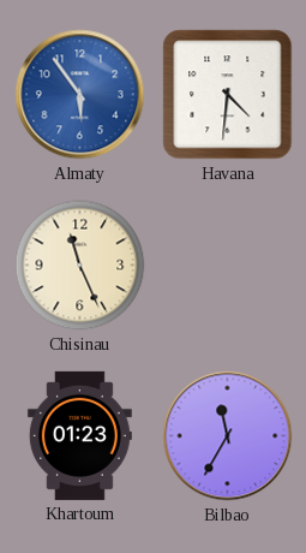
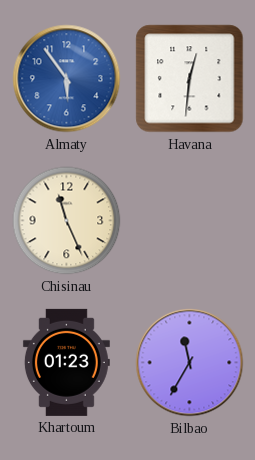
Havana: 4:31 -> 12:31 (190, 79)
